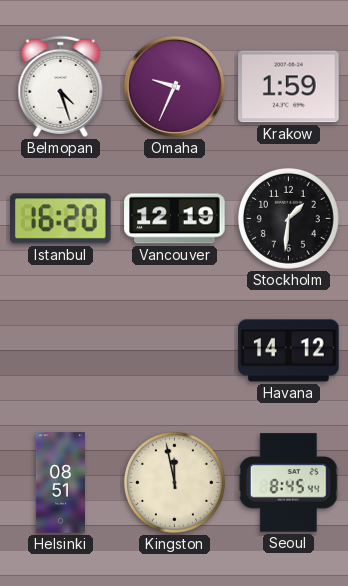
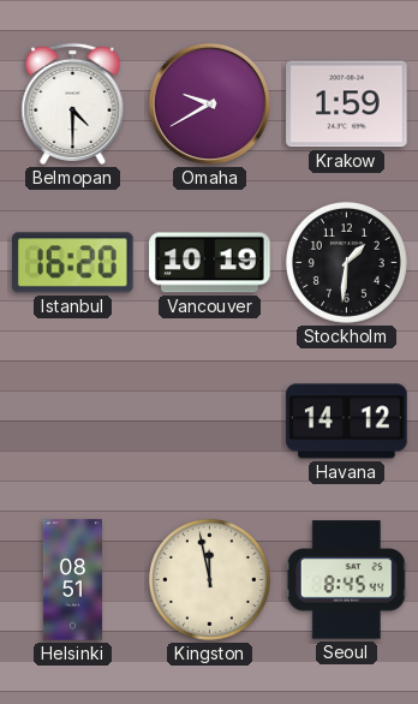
Belmopan: 4:27 -> 4:30 (73, 103)
Omaha: 9:34 -> 9:40 (209, 103)
Vancouver: 12:19 -> 10:19 (210, 263)
